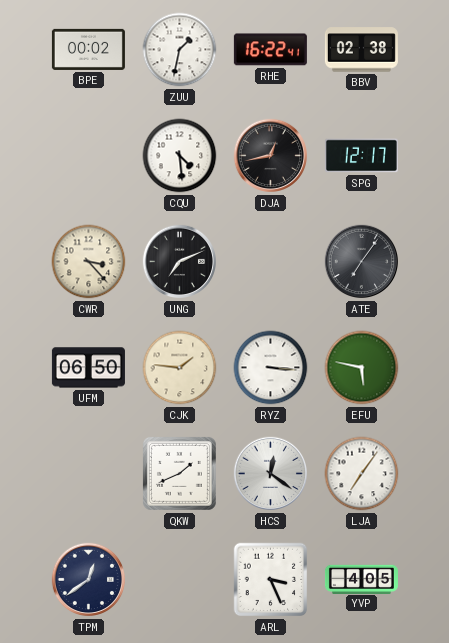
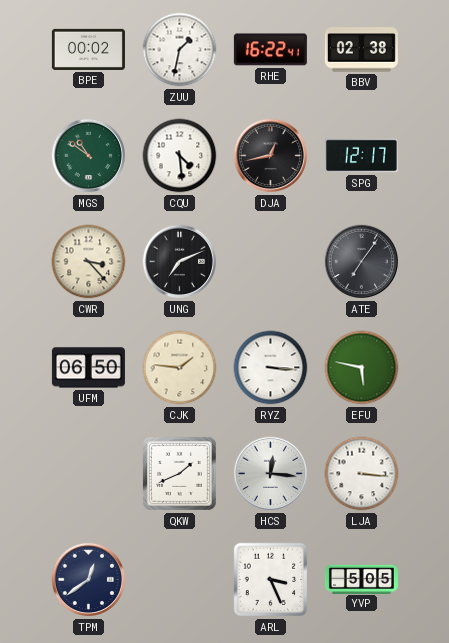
MGS: none -> 10:51 (89, 156)
HCS: 12:21 -> 12:16 (271, 474)
LJA: 7:06 -> 3:16 (362, 474)
YVP: 4:05 -> 5:05 (361, 579)
